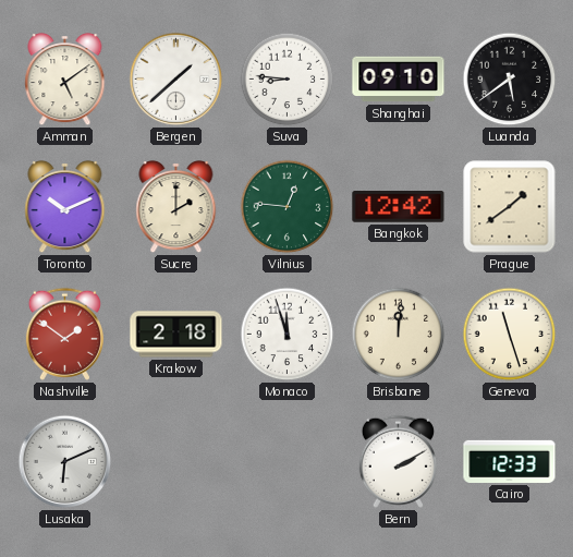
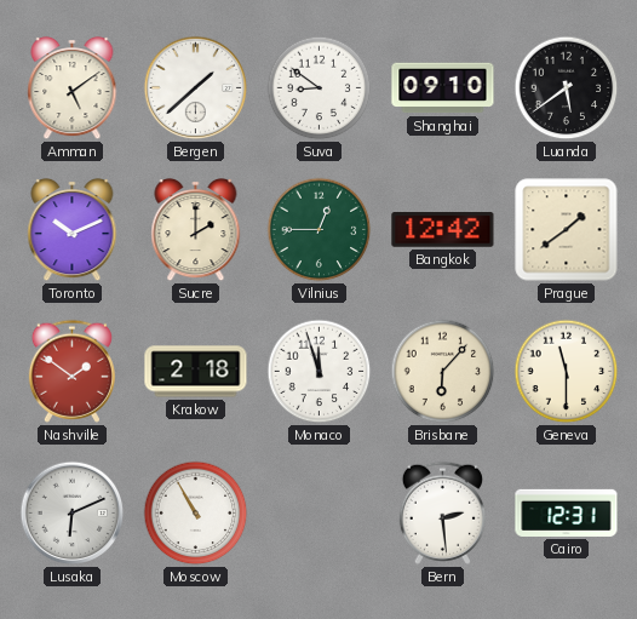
Suva: 8:46 -> 8:51 (320, 88)
Vilnius: 12:46 -> 12:45 (320, 230)
Brisbane: 12:01 -> 6:07 (443, 372)
Geneva: 11:27 -> 11:30 (567, 372)
Moscow: none -> 10:55 (196, 514)
Bern: 2:10 -> 2:29 (442, 512)
Cairo: 12:33 -> 12:31 (567, 512)
